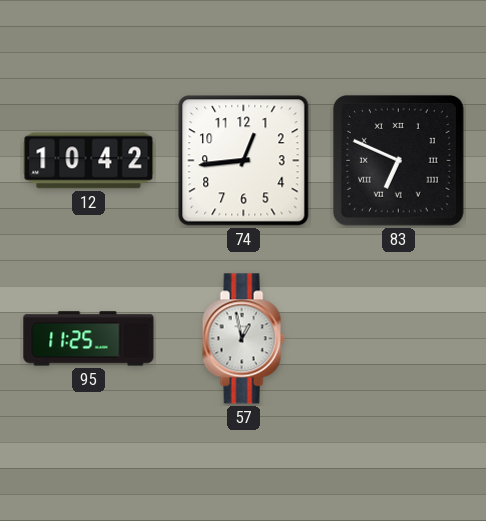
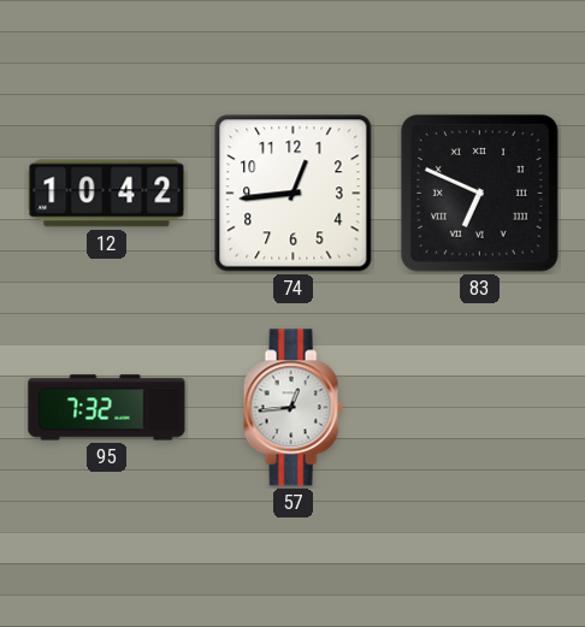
95: 11:25 -> 7:32 (107, 408)
57: 12:58 -> 12:44 (292, 408)
